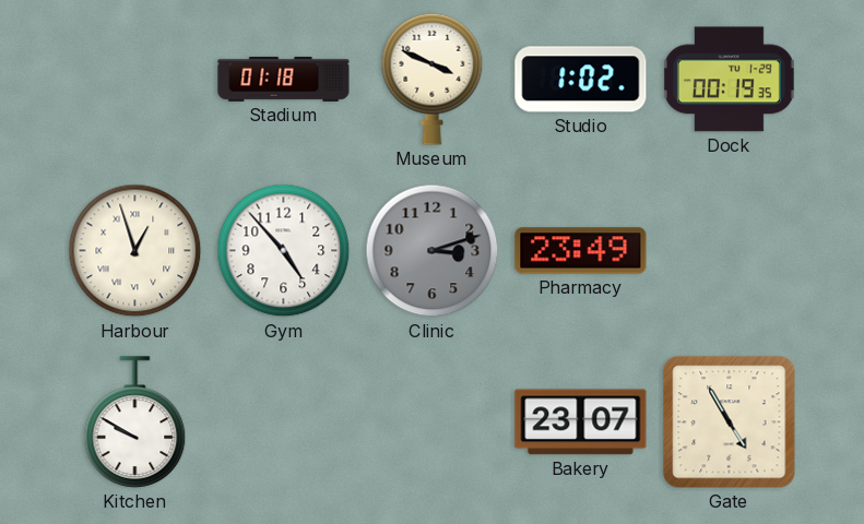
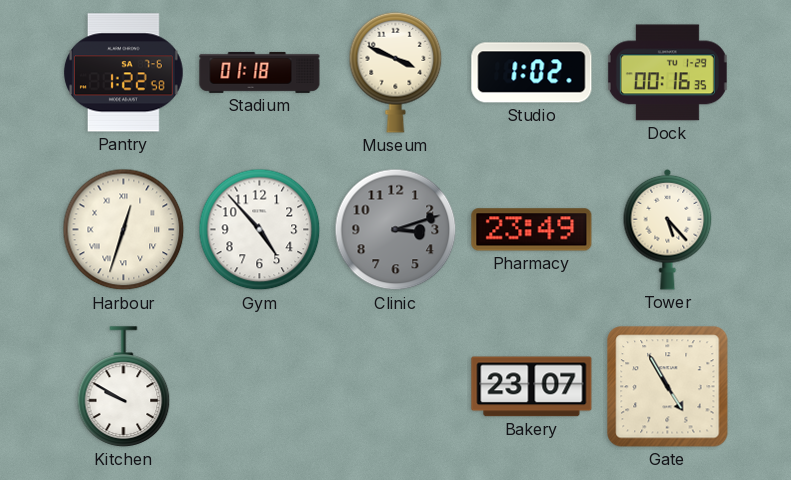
Pantry: none -> 1:22 (123, 73)
Dock: 00:19 -> 00:16 (667, 73)
Harbour: 12:57 -> 12:33 (124, 230)
Tower: none -> 5:23 (668, 229)
